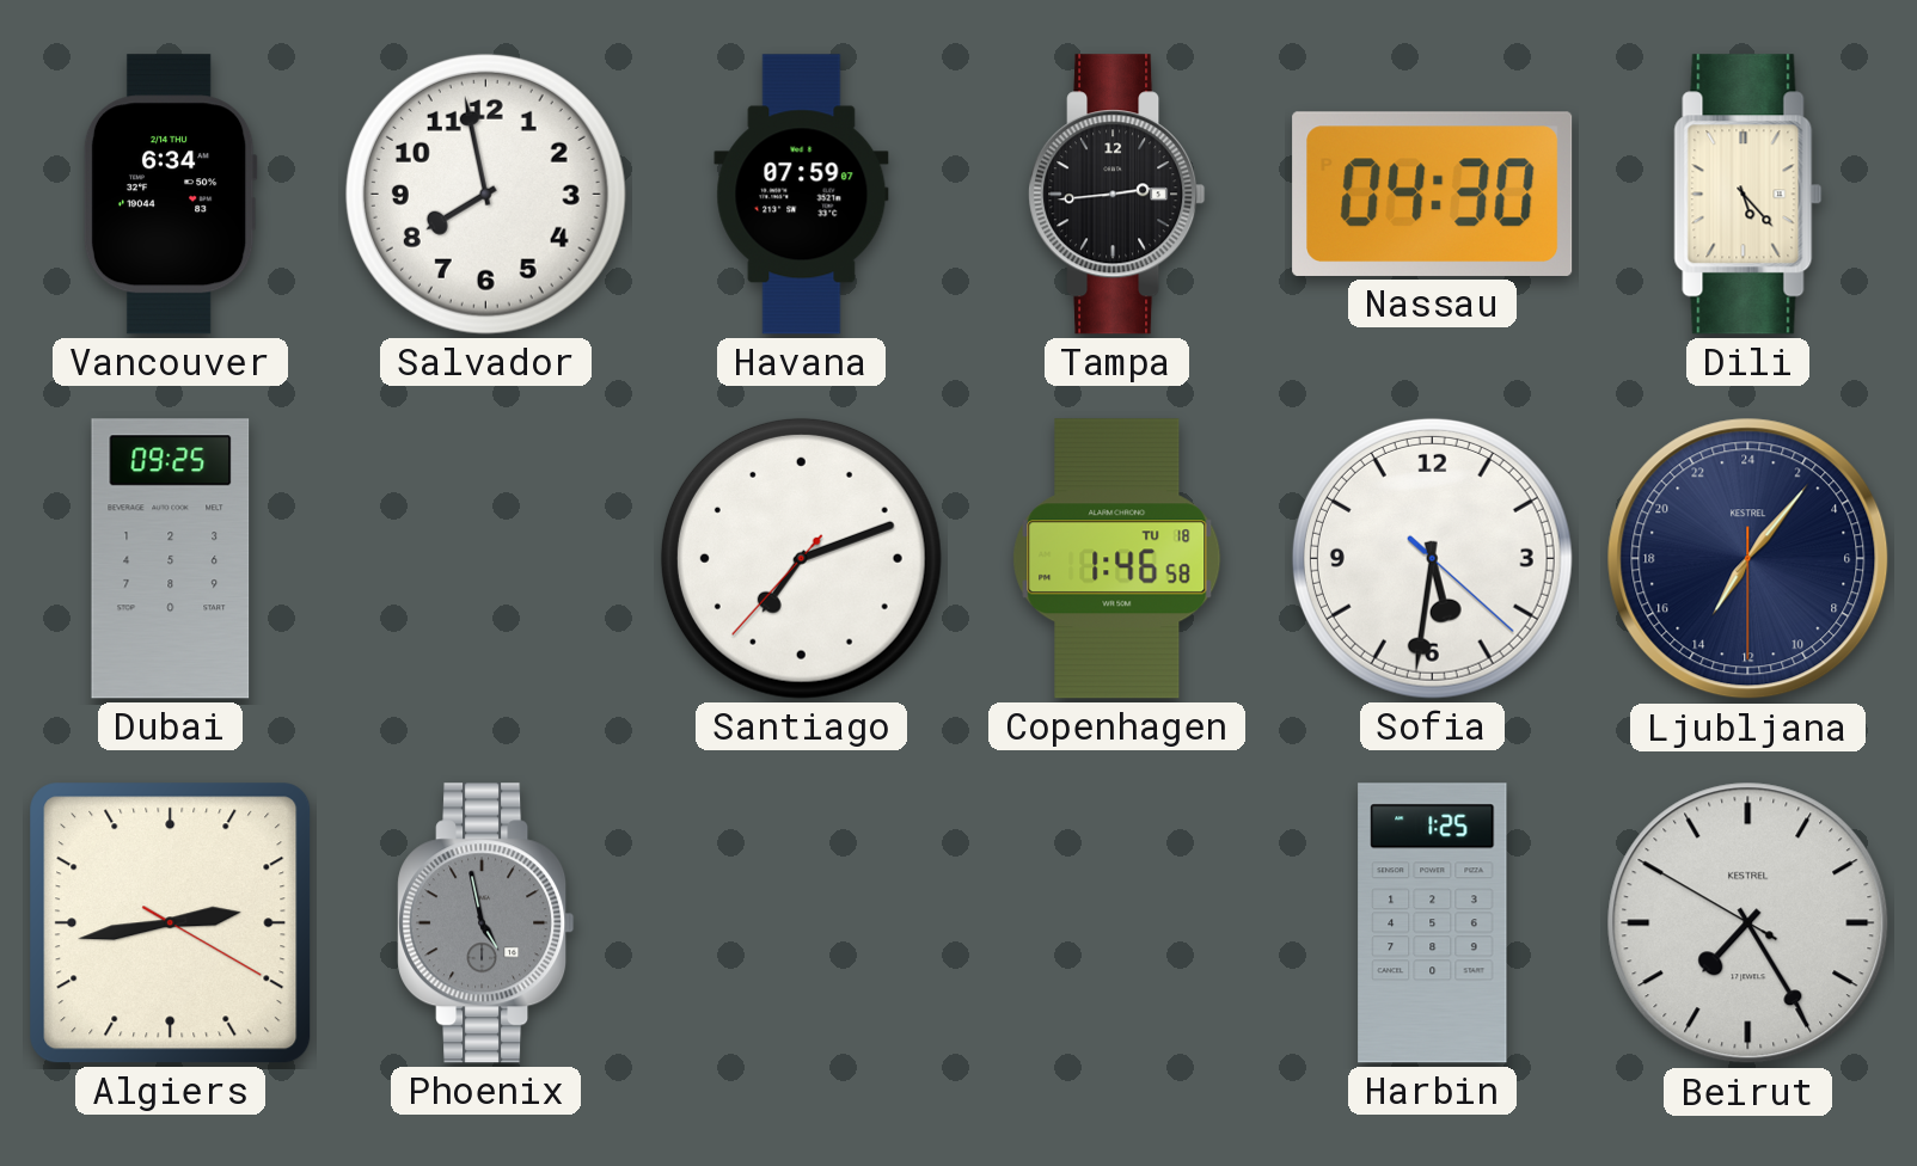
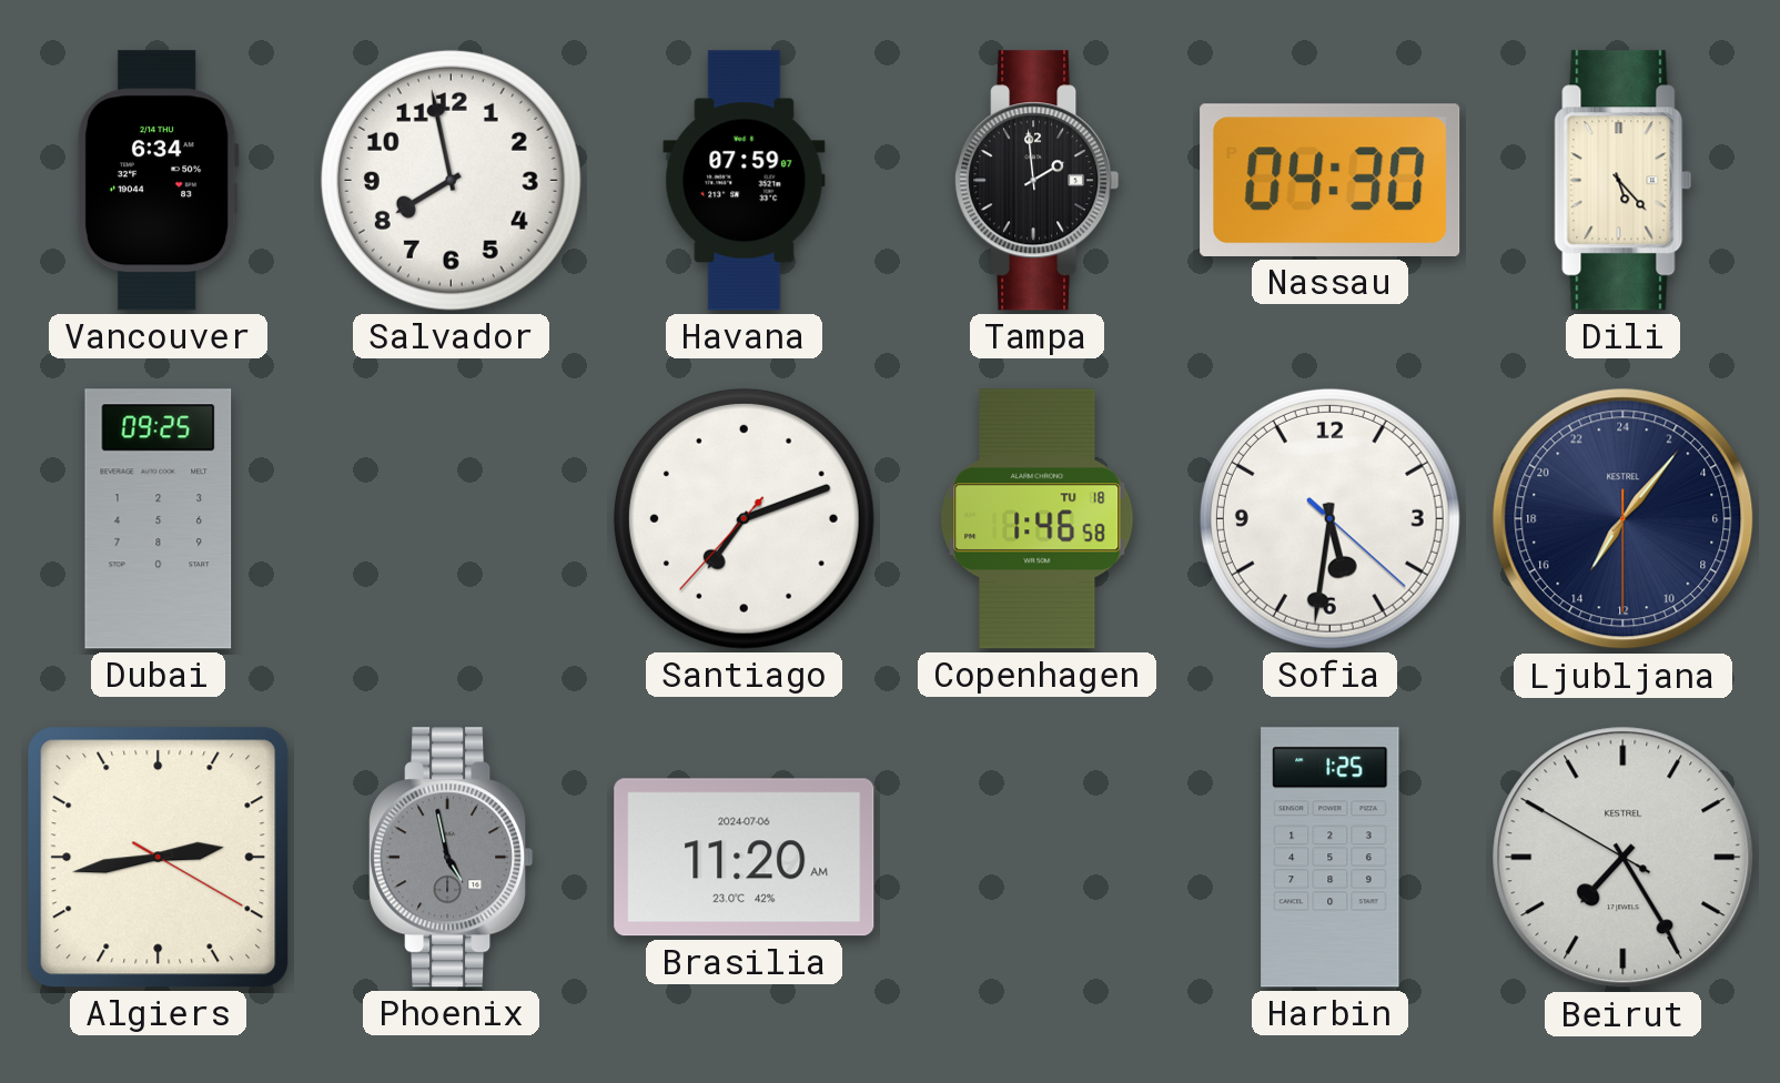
Tampa: 2:44 -> 1:59 (1038, 181)
Brasilia: none -> 11:20 (745, 858)
